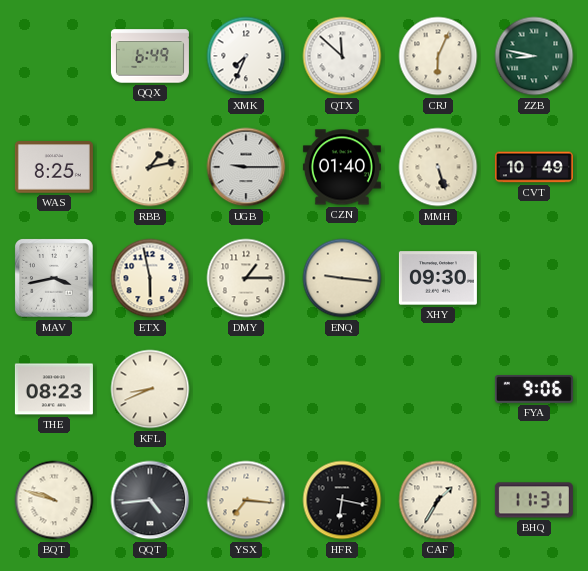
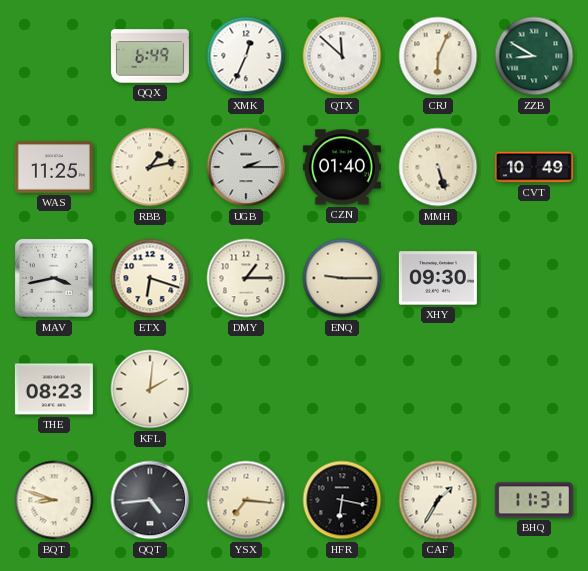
XMK: 7:34 -> 12:34 (246, 56)
ZZB: 8:47 -> 8:50 (534, 56)
WAS: 8:25 -> 11:25 (54, 167)
UGB: 9:15 -> 2:15 (246, 167)
ETX: 5:58 -> 6:18 (150, 278)
ENQ: 9:16 -> 9:15 (342, 278)
KFL: 8:41 -> 2:01 (150, 389)
FYA: 9:06 -> none (534, 390)
BQT: 9:48 -> 8:48 (54, 500)
